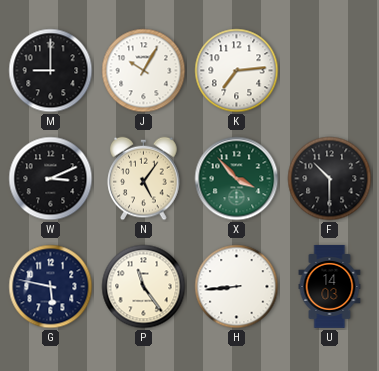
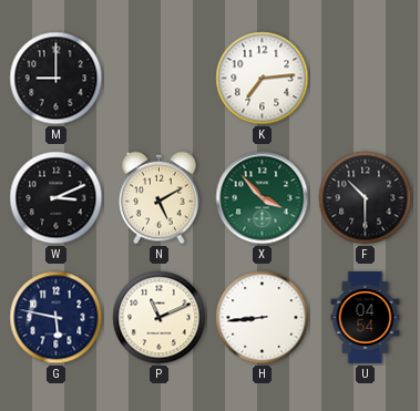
J: 10:05 -> none (144, 71)
N: 5:06 -> 5:10 (160, 198)
P: 11:24 -> 11:11 (160, 318)
U: 14:03 -> 04:54 (366, 317)
